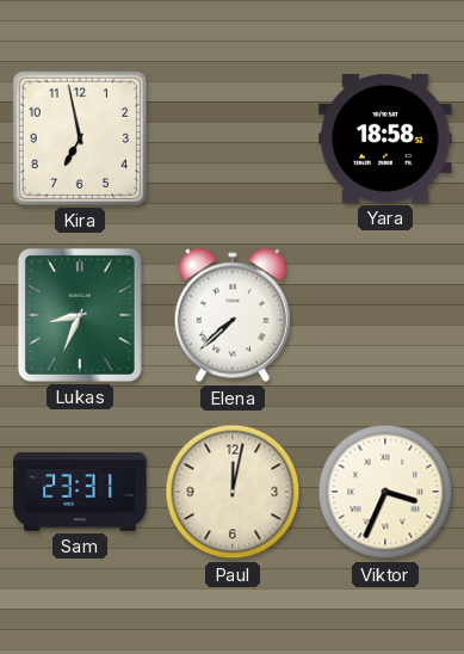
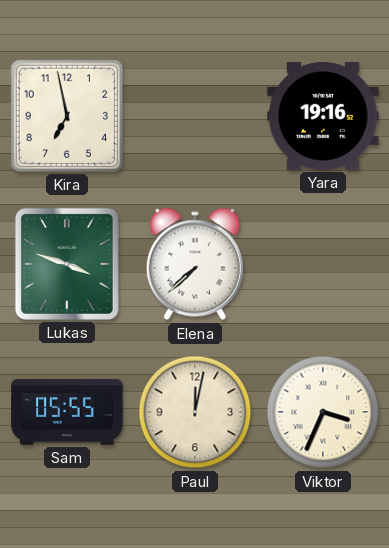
Yara: 18:58 -> 19:16 (323, 117)
Lukas: 8:34 -> 3:48 (67, 264)
Sam: 23:31 -> 05:55 (67, 412)
